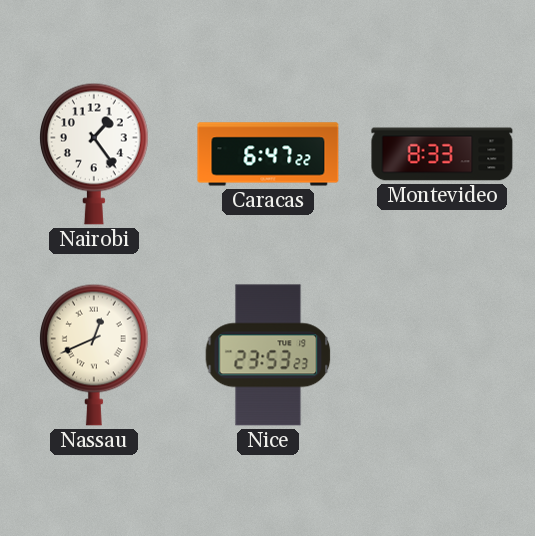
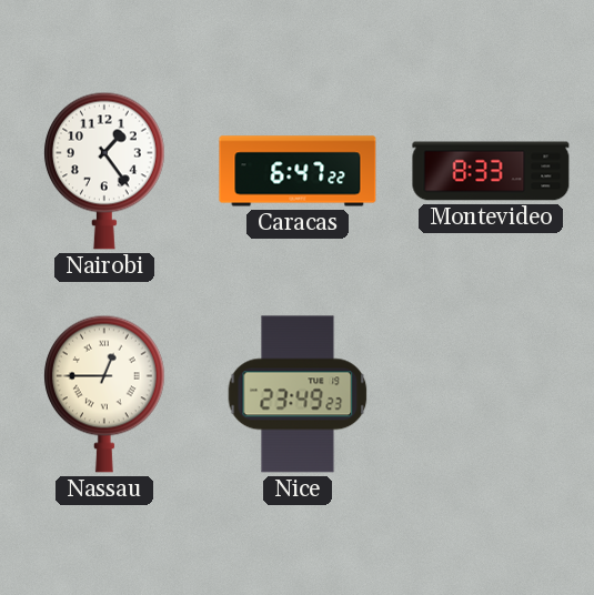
Nassau: 12:41 -> 12:45 (104, 394)
Nice: 23:53 -> 23:49 (298, 394)
